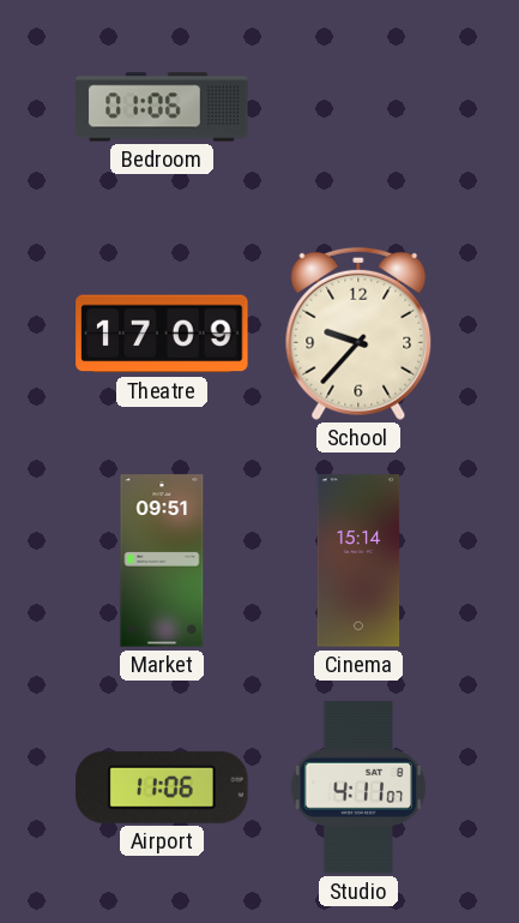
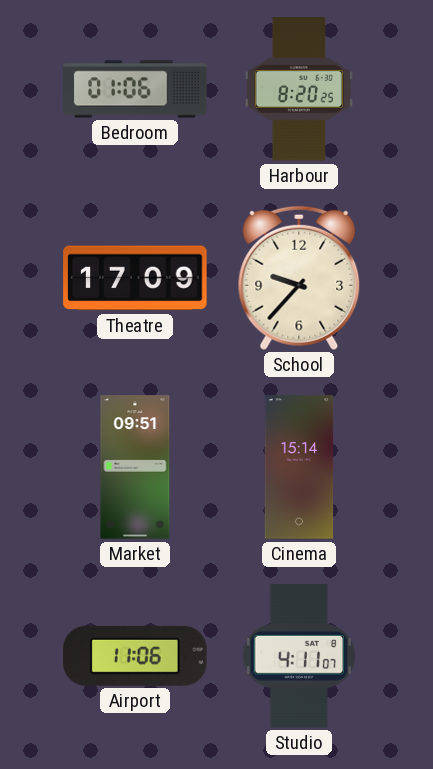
Harbour: none -> 8:20 (299, 89)
